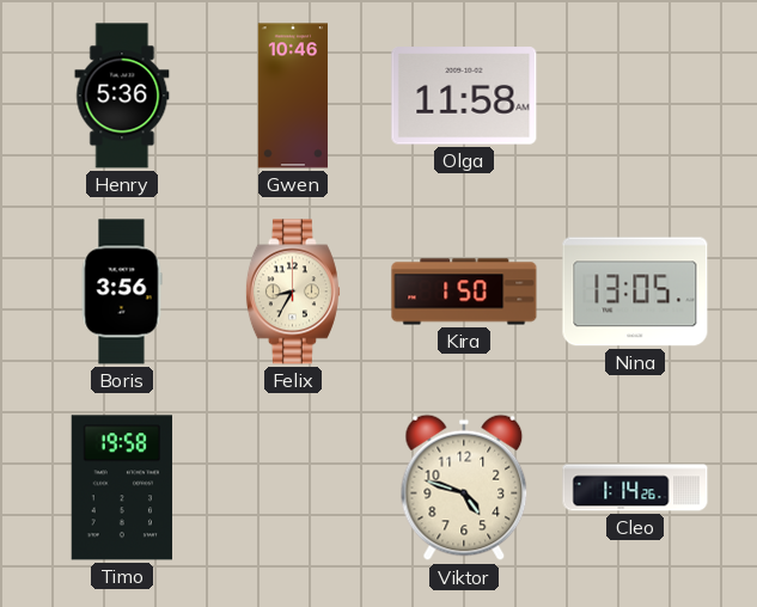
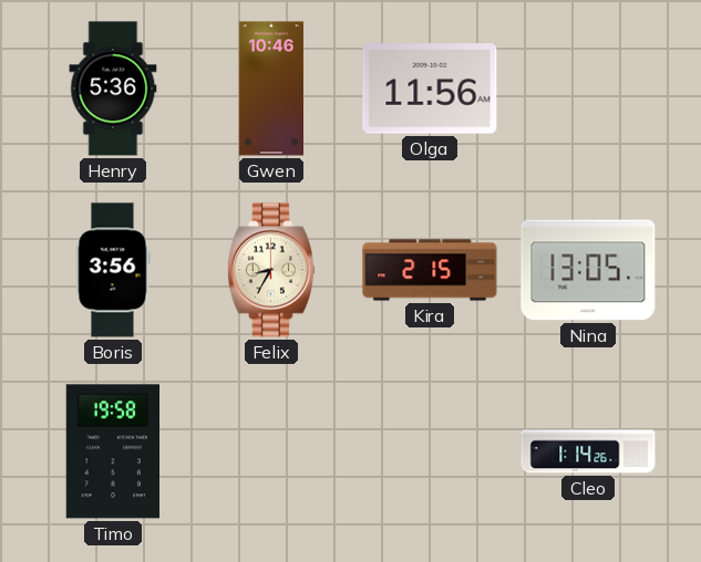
Olga: 11:58 -> 11:56 (430, 89)
Kira: 1:50 -> 2:15 (430, 270)
Viktor: 4:48 -> none (464, 488)
